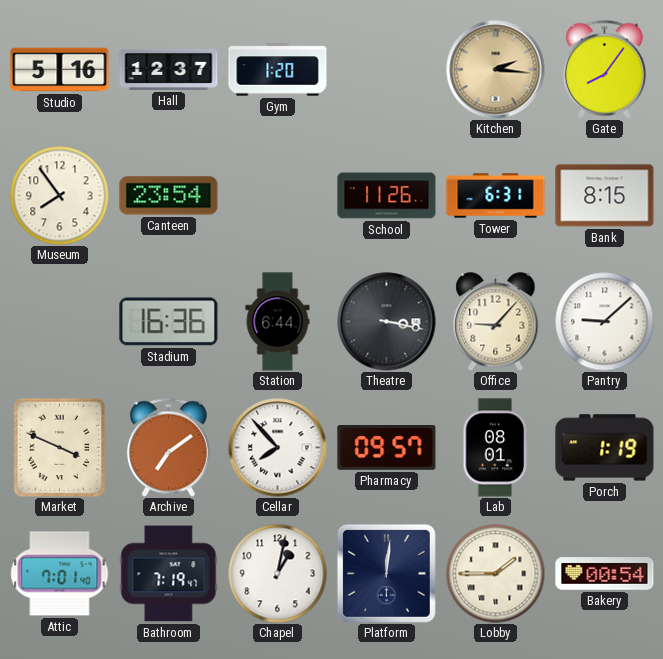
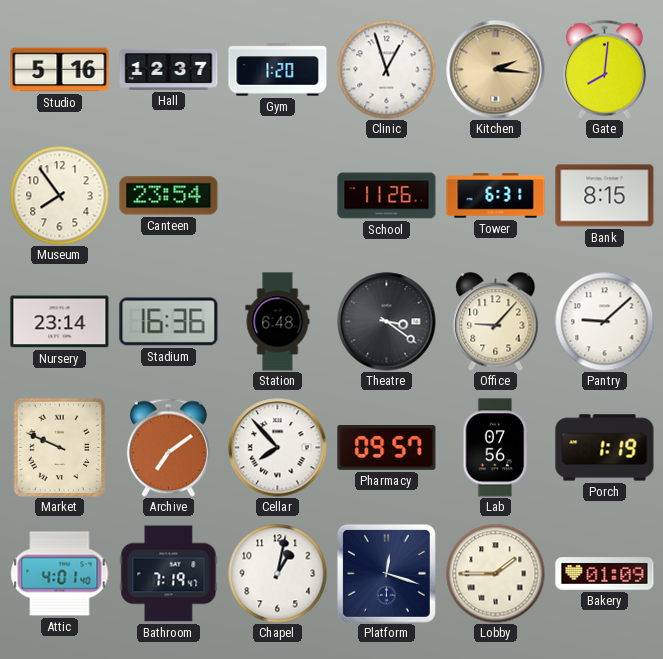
Clinic: none -> 12:57 (387, 70)
Gate: 8:06 -> 8:01 (604, 69)
Nursery: none -> 23:14 (60, 322)
Station: 6:44 -> 6:48 (278, 322)
Theatre: 3:17 -> 3:21 (387, 322)
Market: 3:49 -> 9:49 (59, 447)
Lab: 08:01 -> 07:56 (496, 448)
Attic: 7:01 -> 4:01 (60, 574)
Platform: 12:01 -> 12:18 (386, 573)
Bakery: 00:54 -> 01:09 (605, 574)
